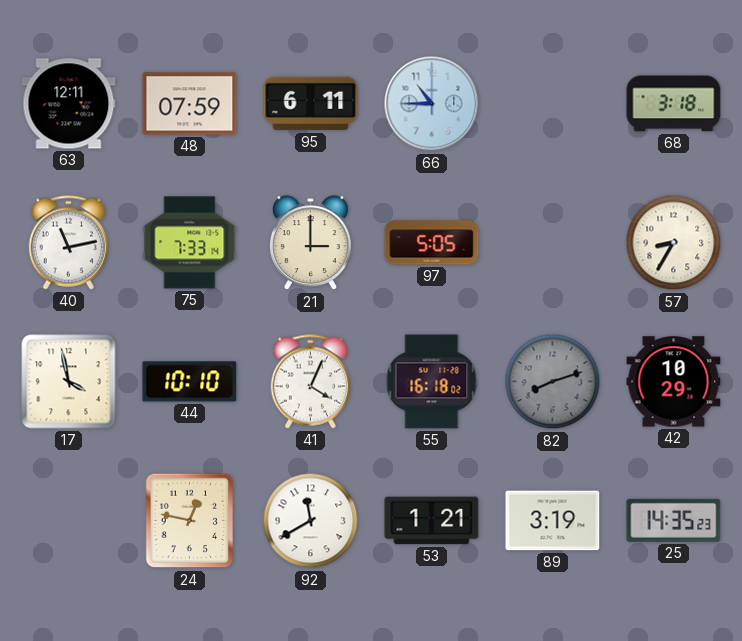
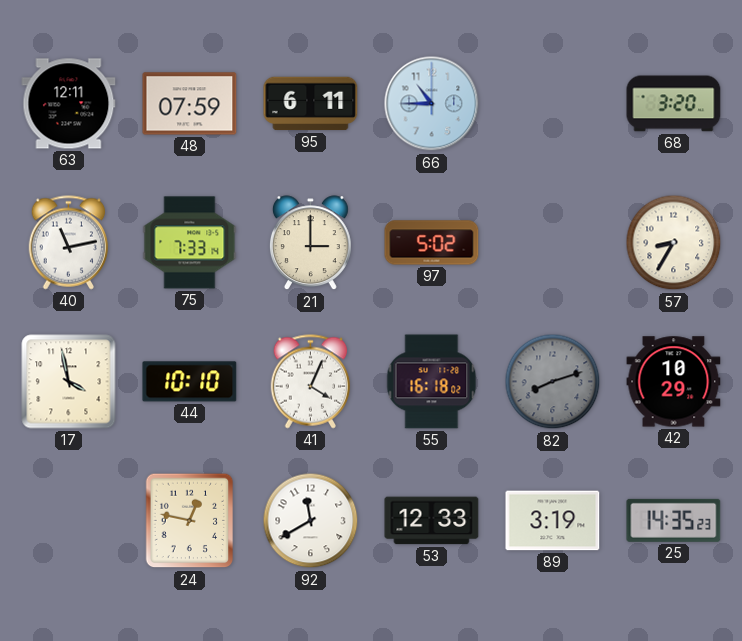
68: 3:18 -> 3:20 (674, 104)
97: 5:05 -> 5:02 (432, 243)
53: 1:21 -> 12:33 (432, 521)
